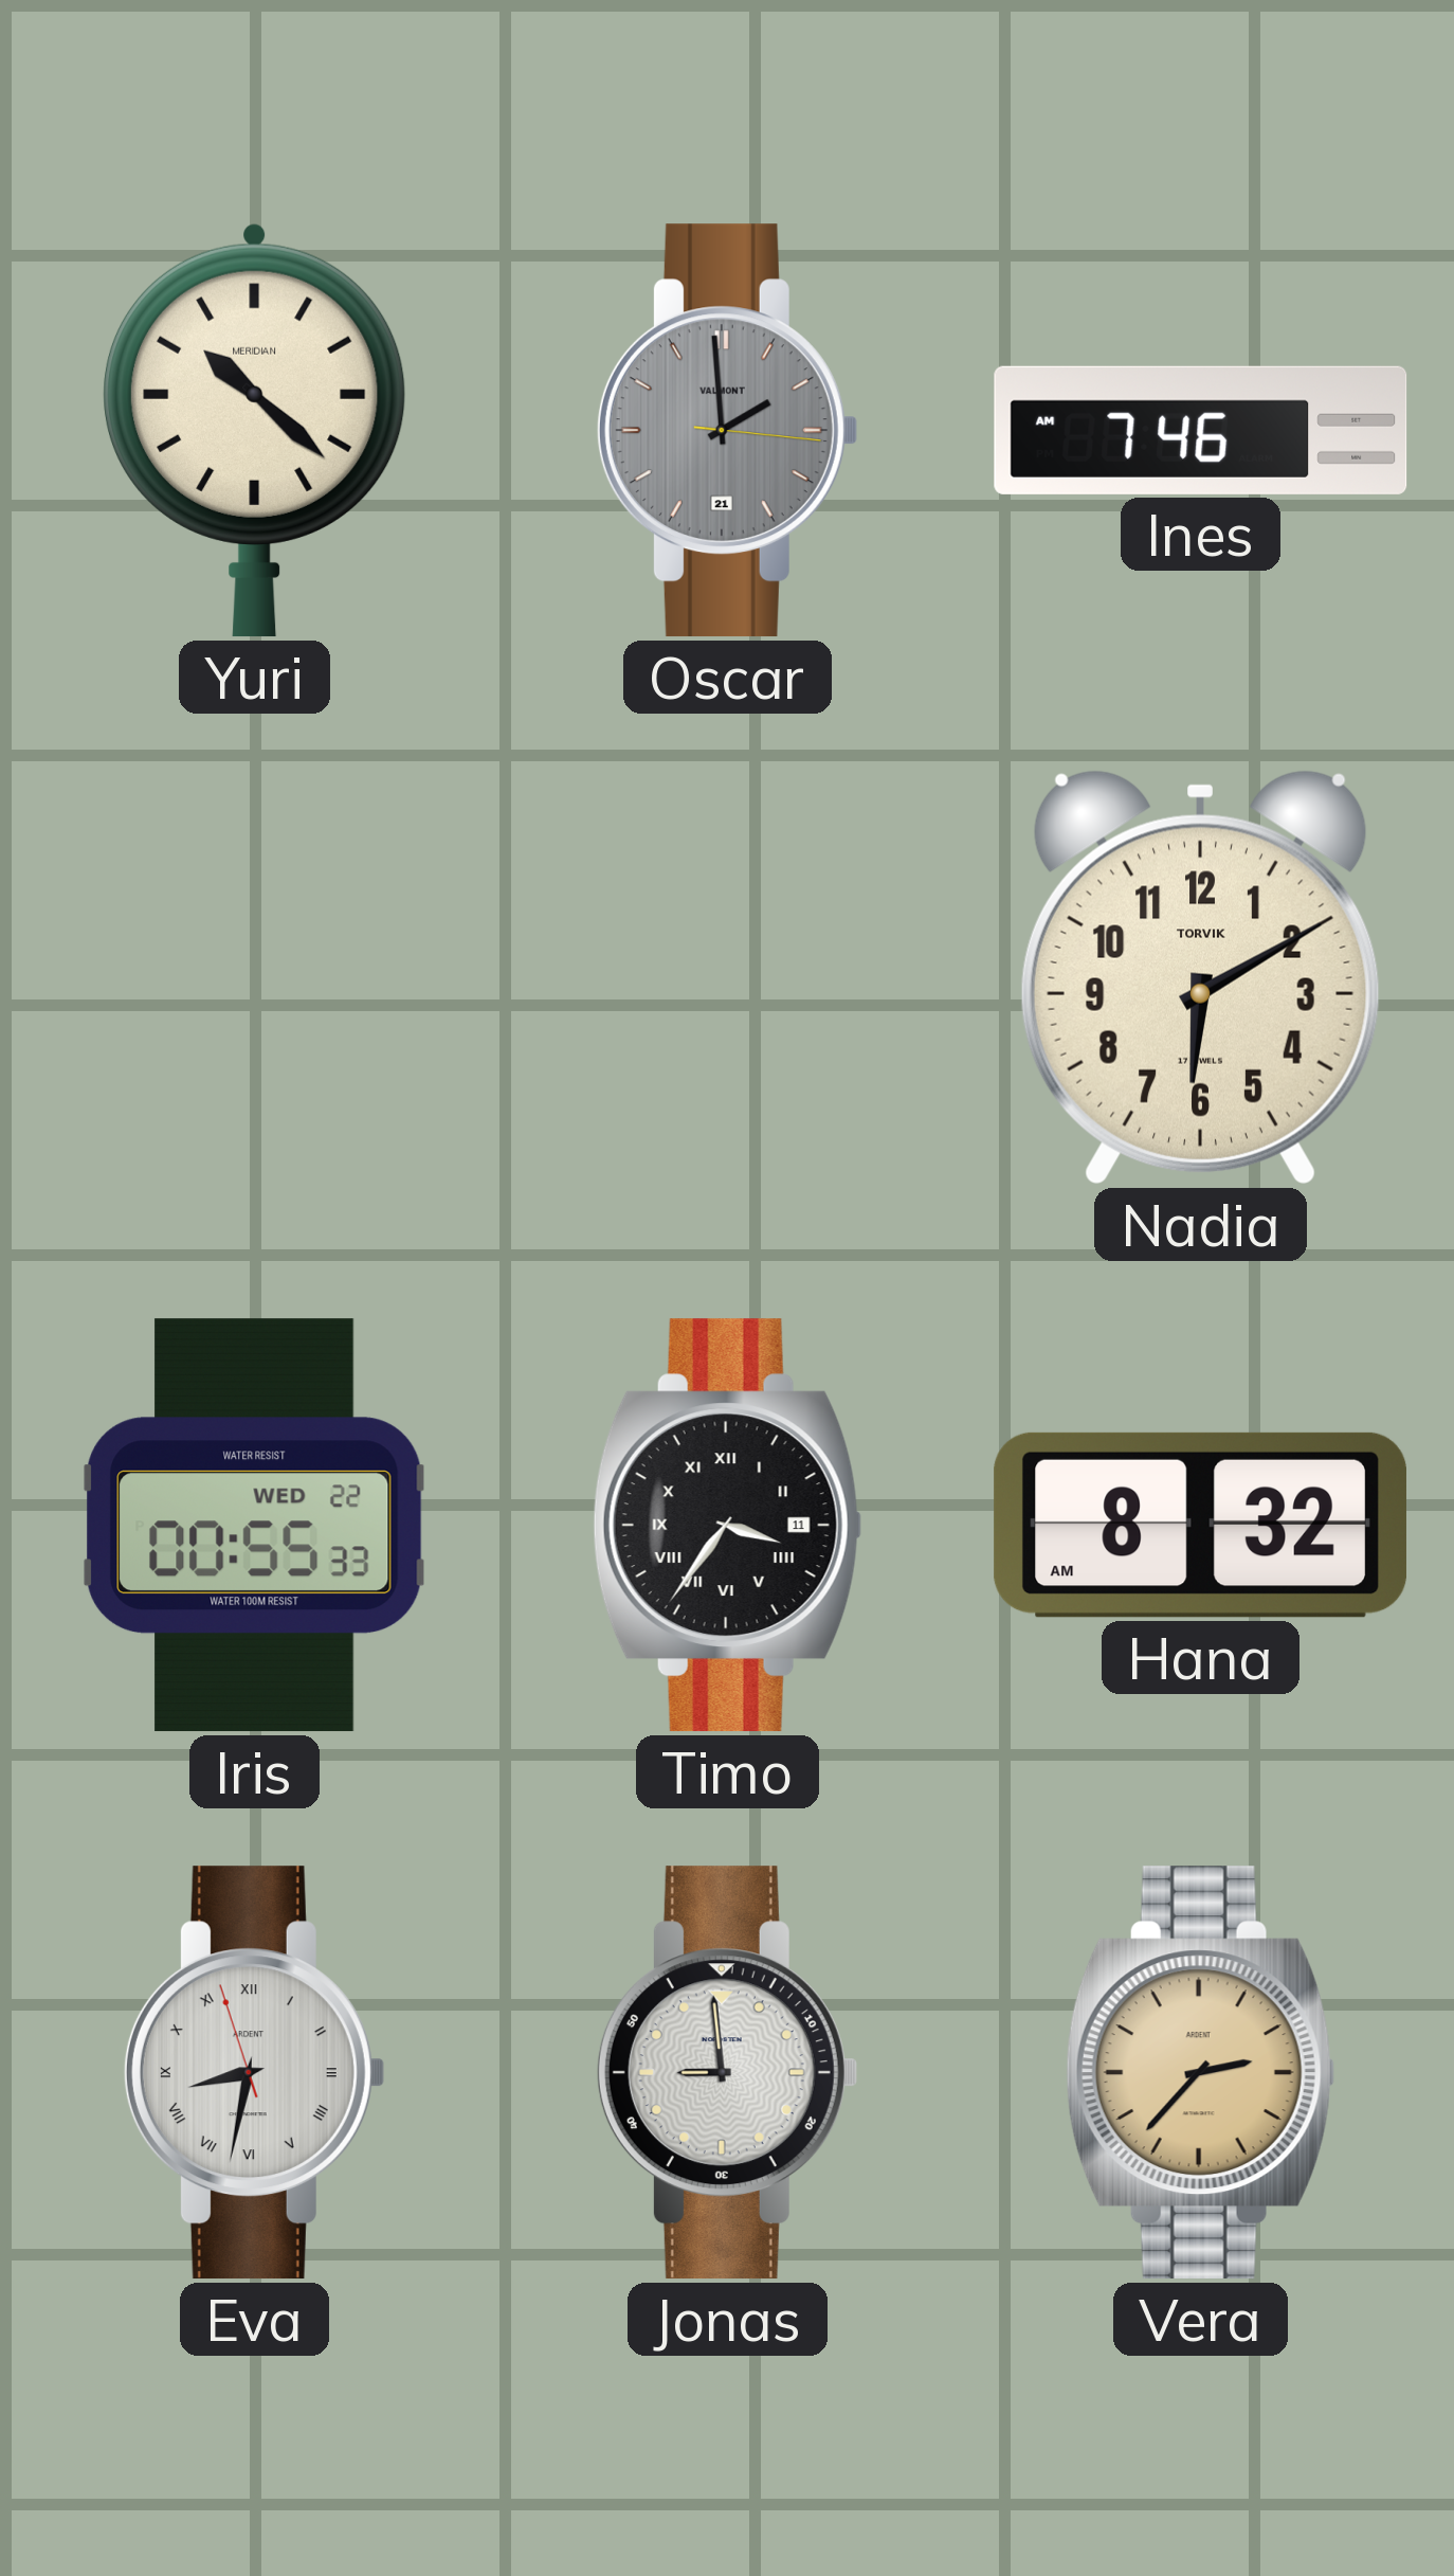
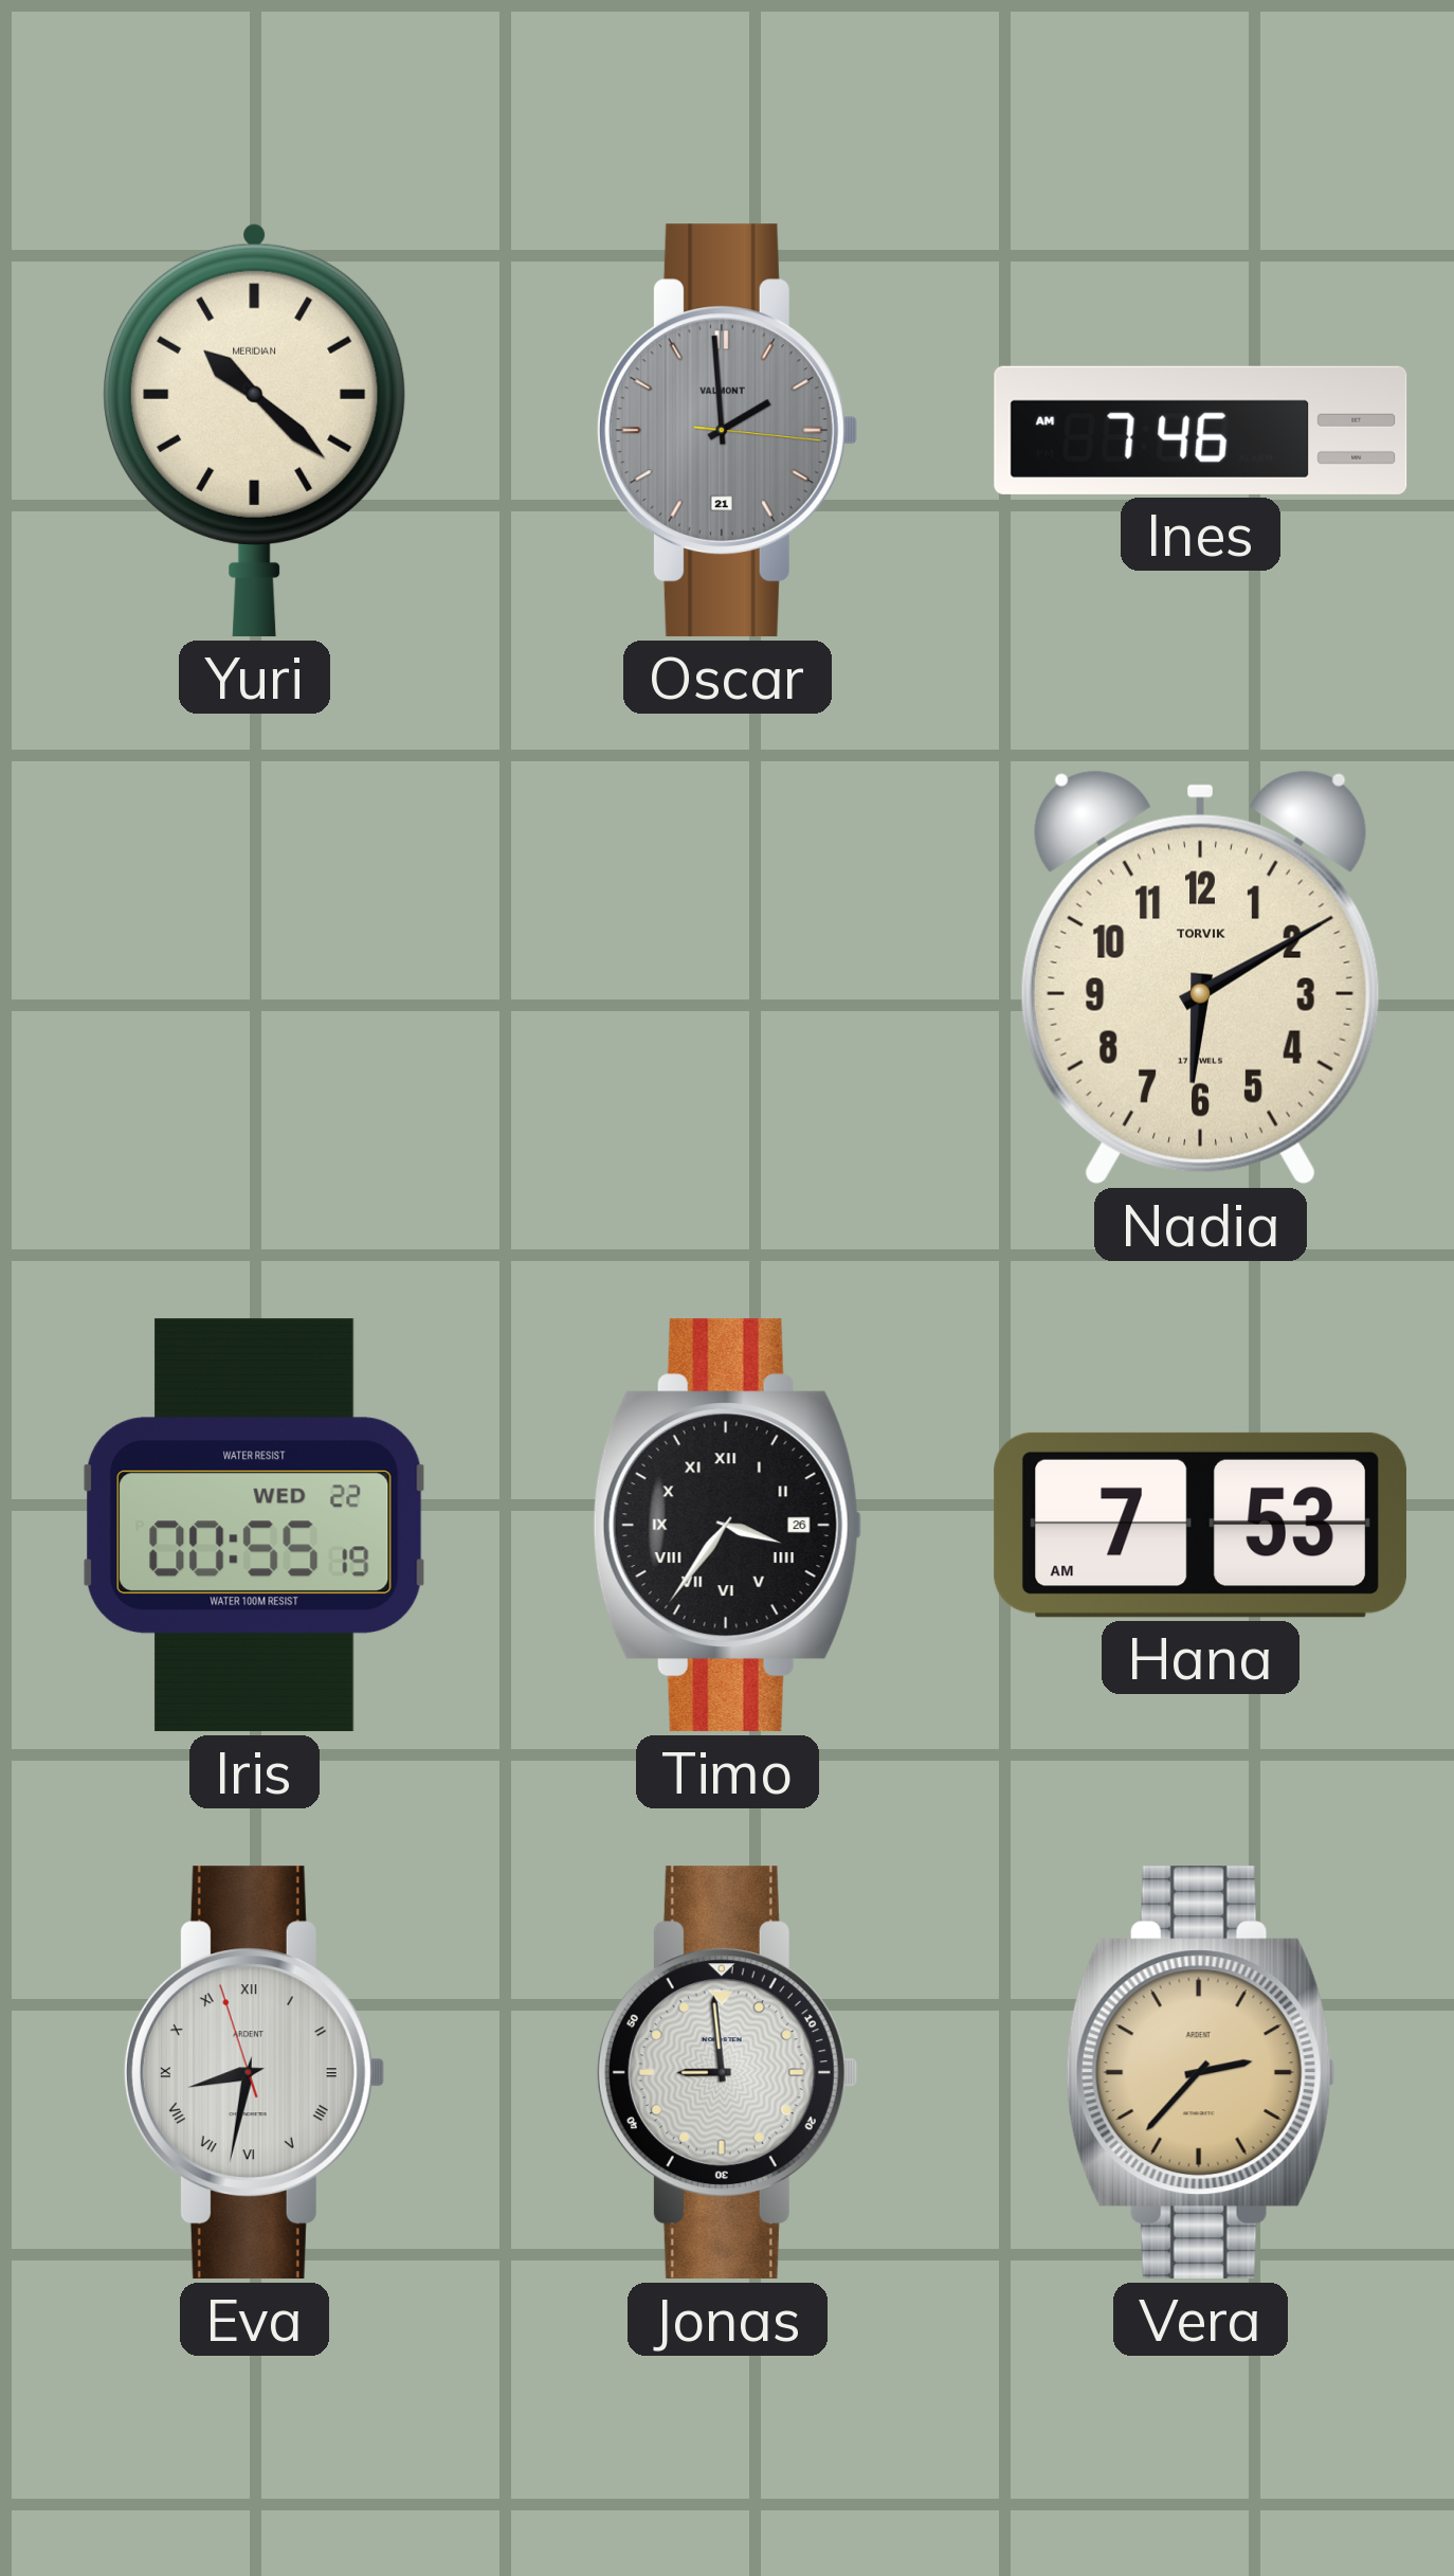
Iris: 00:55:33 -> 00:55:19 (255, 1526)
Timo date: 11 -> 26 (727, 1526)
Hana: 8:32 -> 7:53 (1200, 1525)
